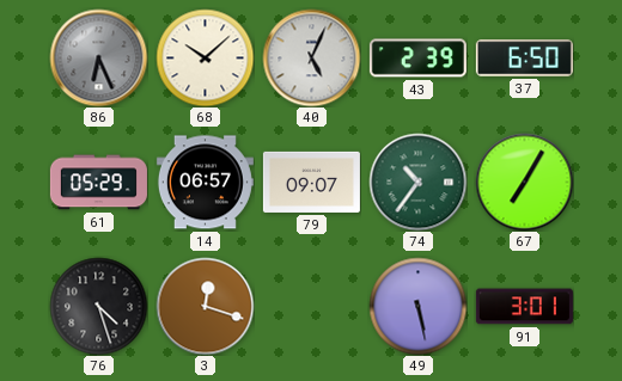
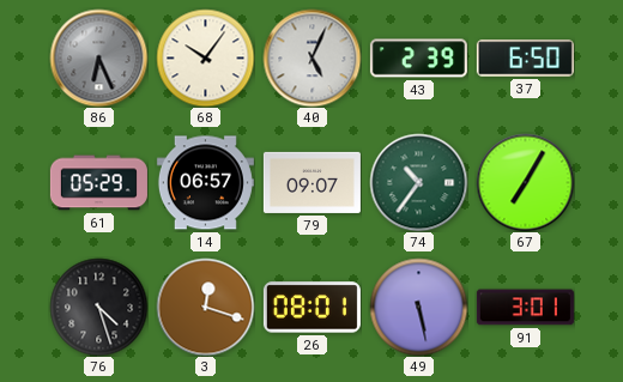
68: 10:08 -> 10:06 (205, 57)
26: none -> 08:01 (311, 308)
